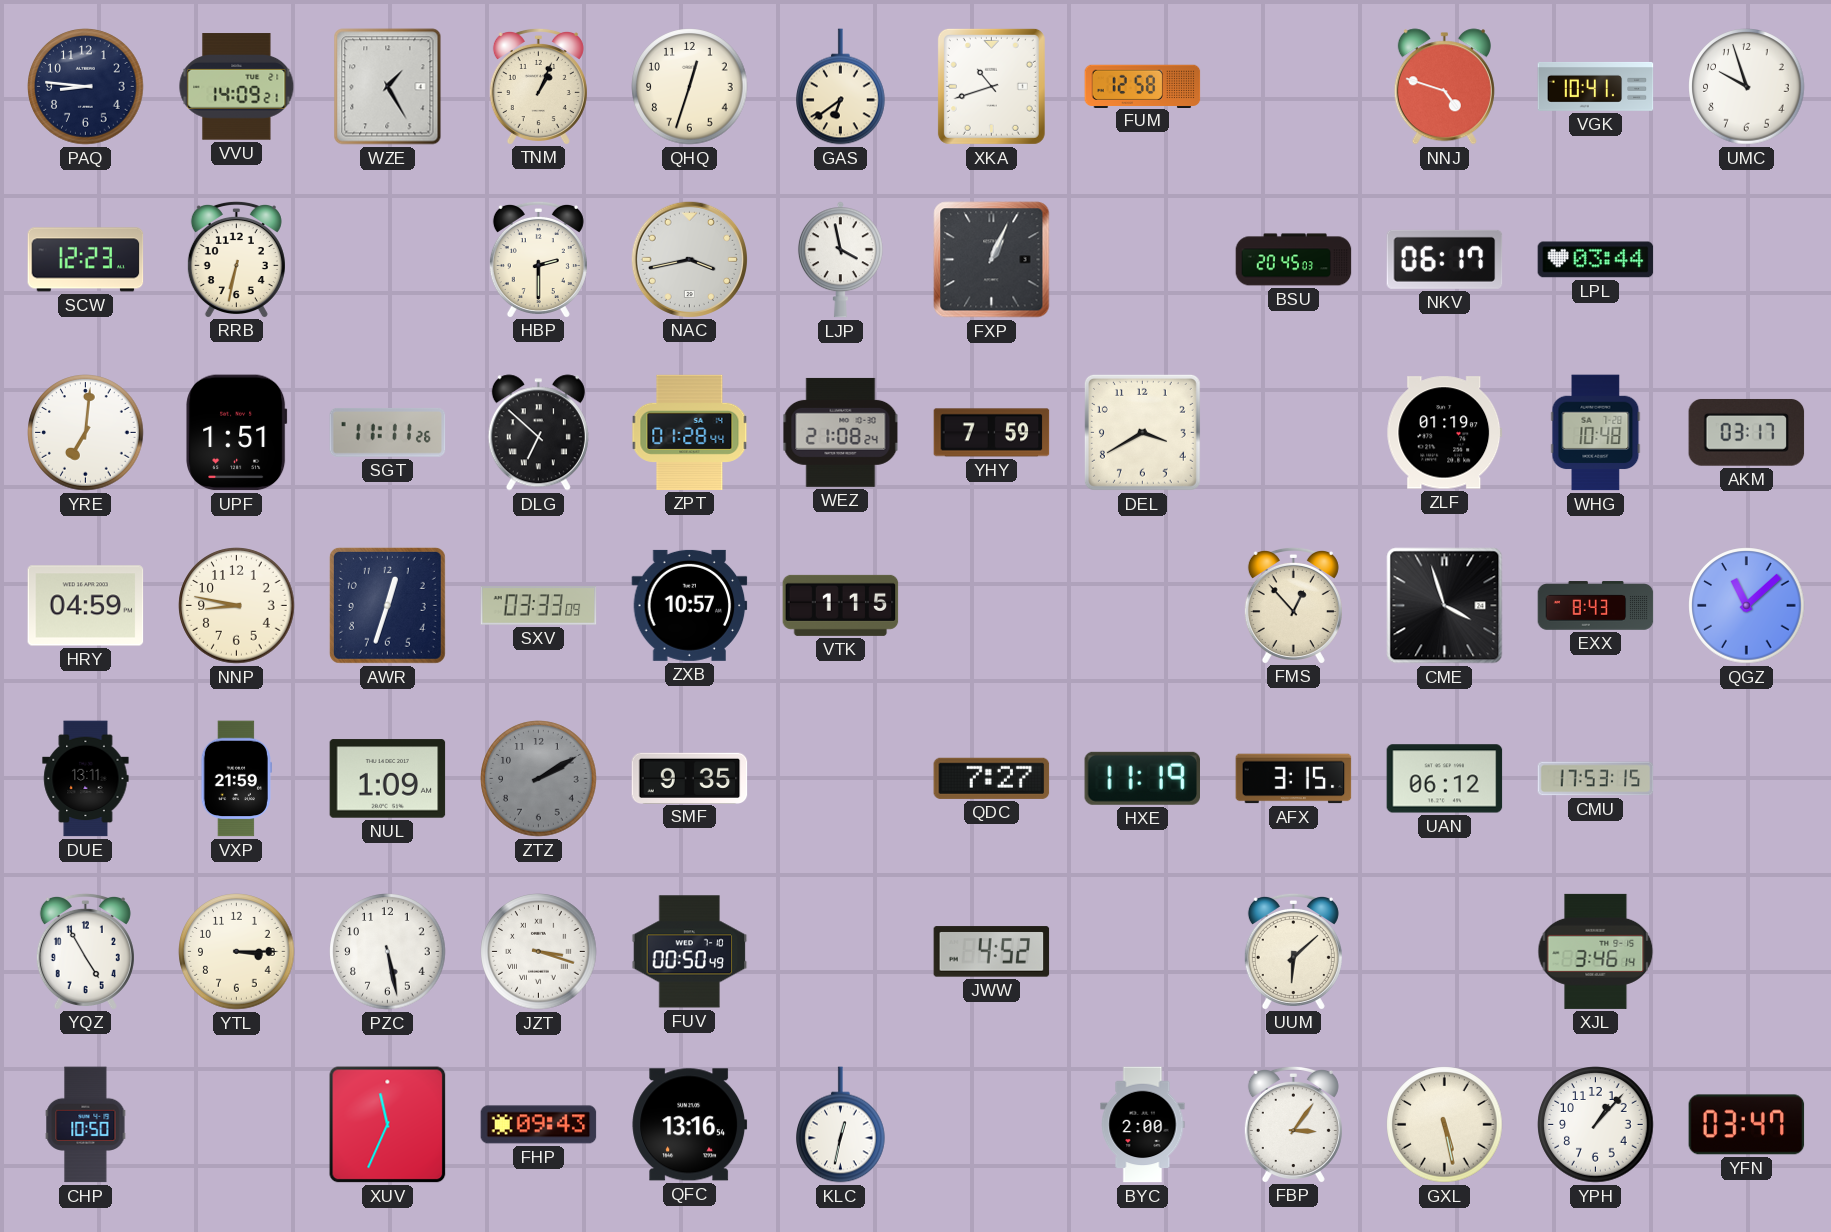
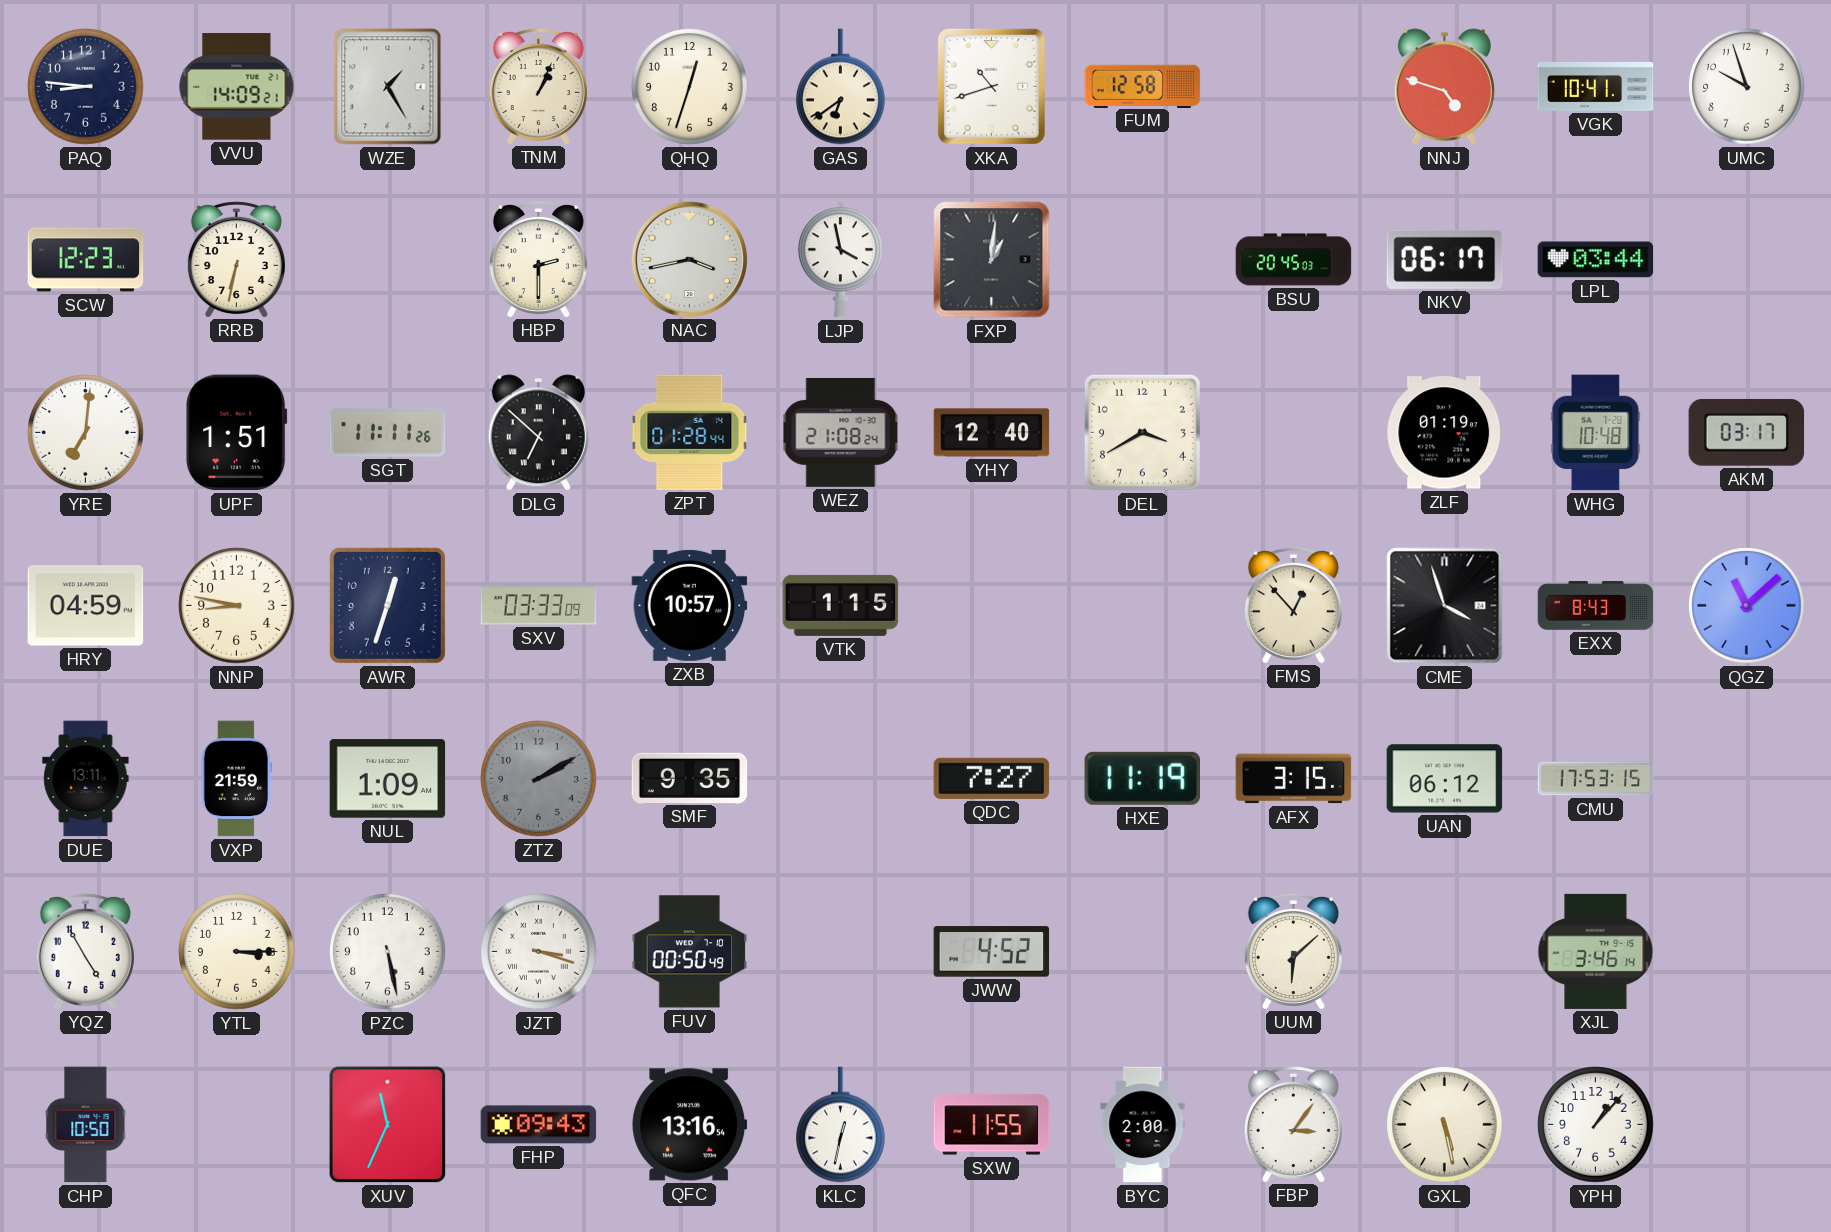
FXP: 1:04 -> 1:01 (992, 260)
YHY: 7:59 -> 12:40 (992, 433)
SXW: none -> 11:55 (992, 1125)
YFN: 03:47 -> none (1747, 1125)
